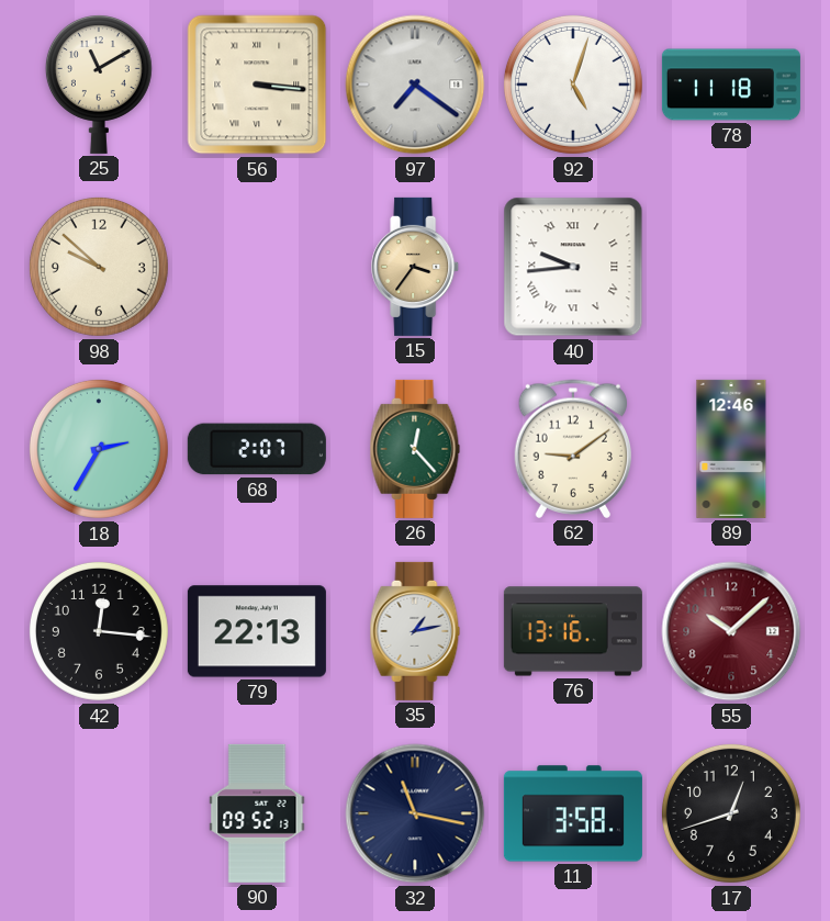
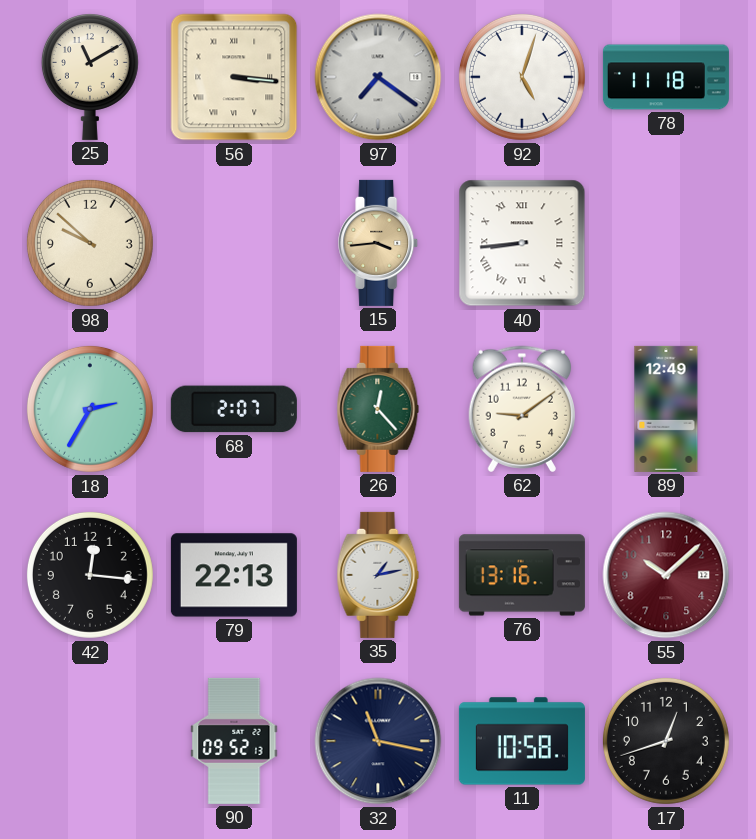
15: 3:36 -> 3:44 (379, 243)
40: 9:44 -> 8:44 (522, 243)
89: 12:46 -> 12:49 (666, 409)
11: 3:58 -> 10:58 (522, 741)
